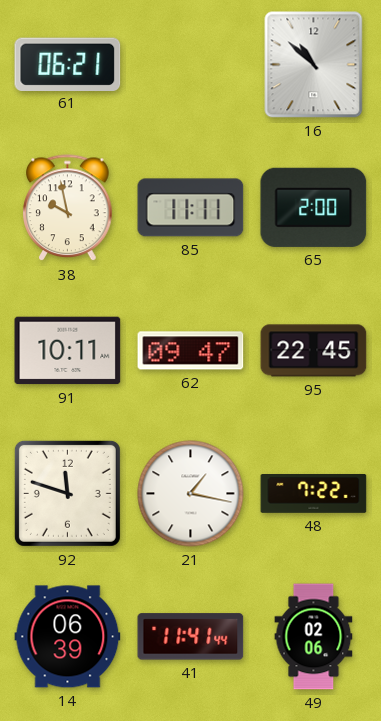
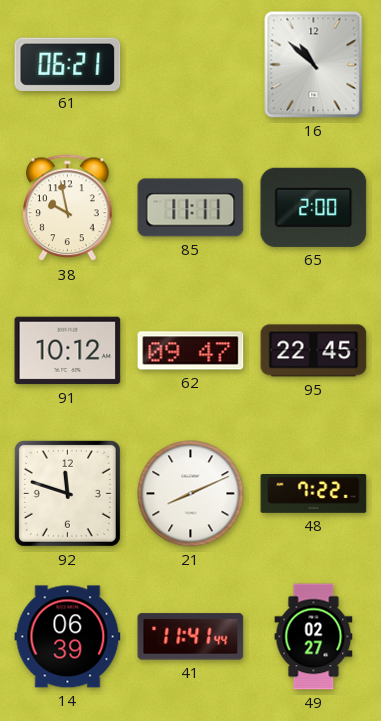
91: 10:11 -> 10:12 (68, 351)
21: 1:17 -> 8:11 (191, 494)
49: 02:06 -> 02:27 (314, 637)
